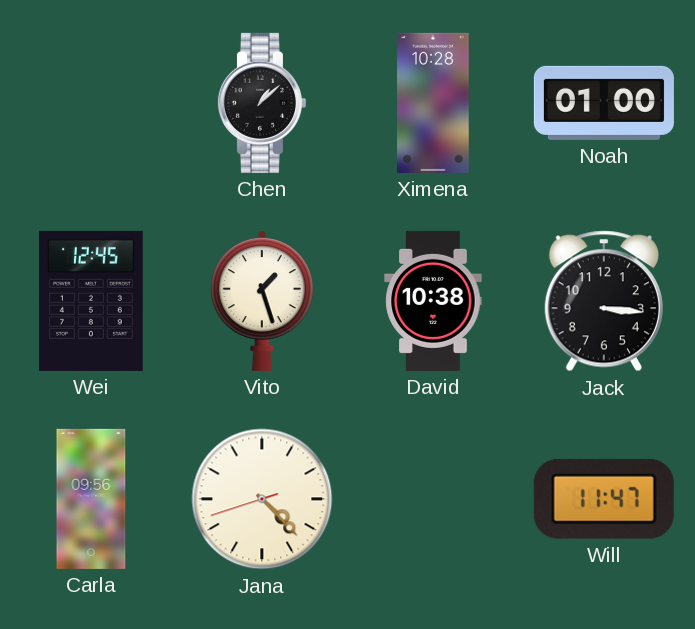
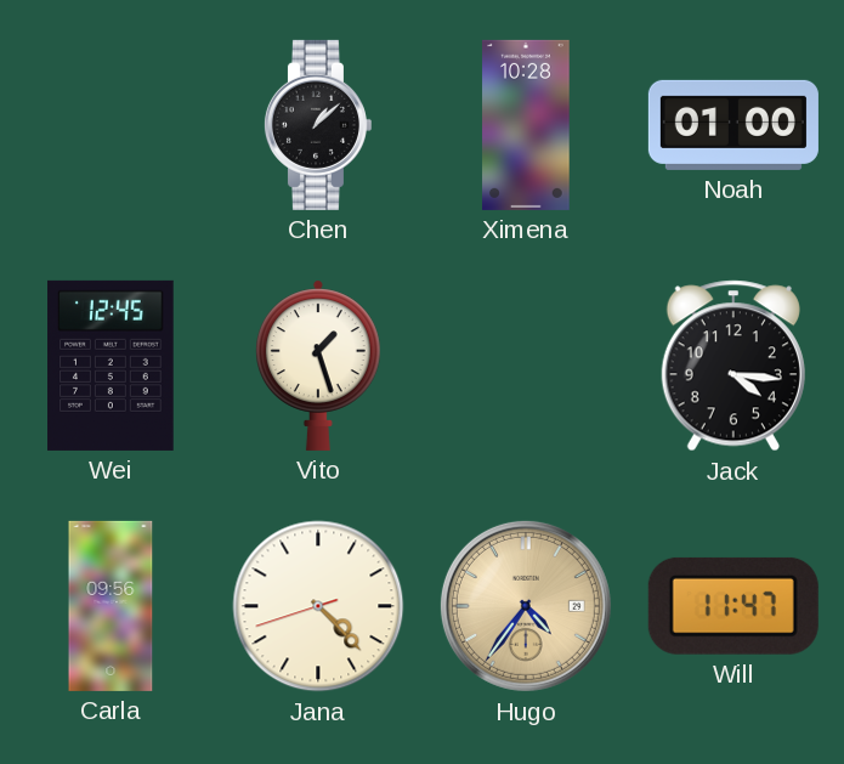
David: 10:38 -> none (433, 301)
Jack: 3:16 -> 4:16 (733, 366)
Hugo: none -> 4:36 (526, 606)
